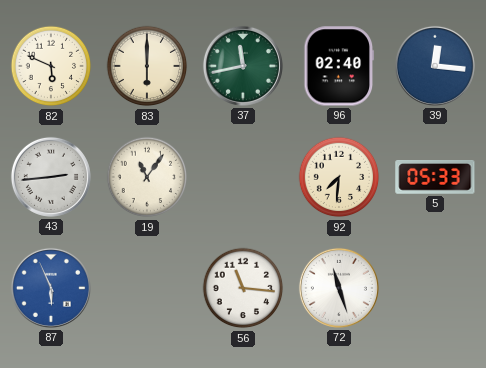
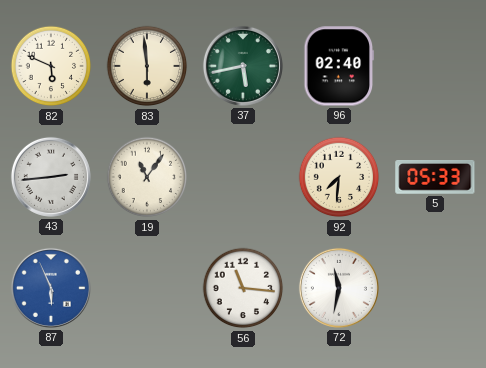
83: 6:00 -> 5:59 (147, 66)
37: 11:43 -> 5:43 (243, 66)
39: 12:16 -> none (435, 66)
72: 11:27 -> 11:32 (339, 288)
